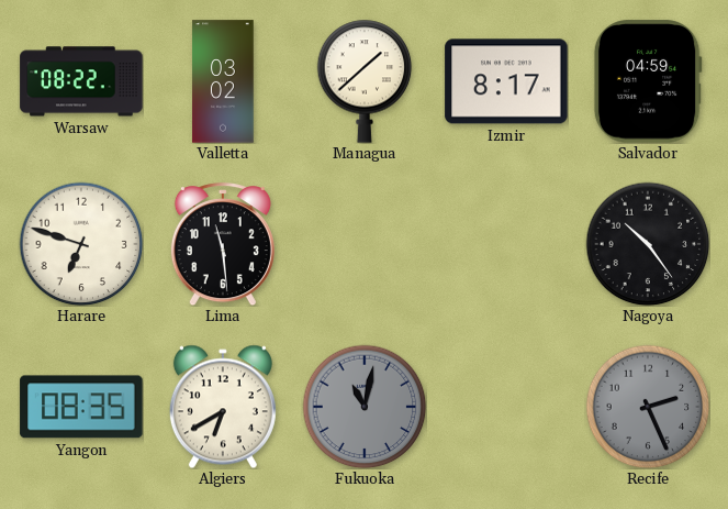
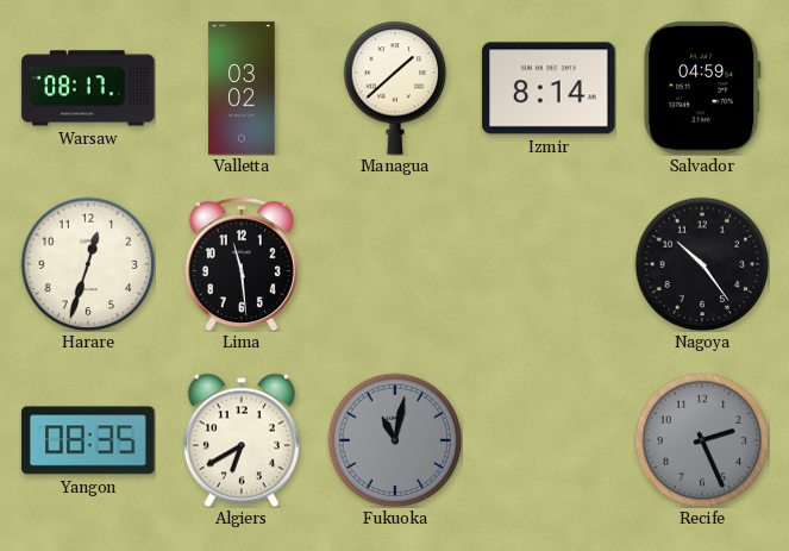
Warsaw: 08:22 -> 08:17 (88, 88)
Izmir: 8:17 -> 8:14 (549, 88)
Harare: 6:48 -> 12:33 (88, 264)
